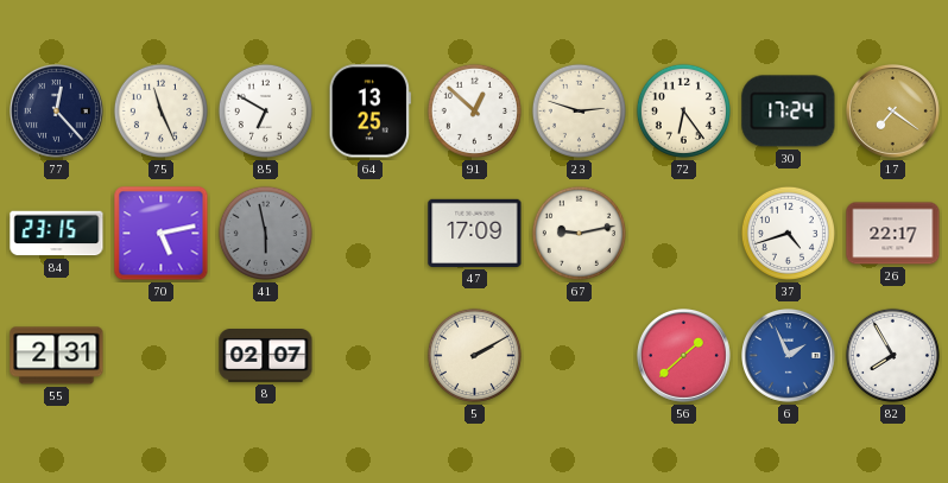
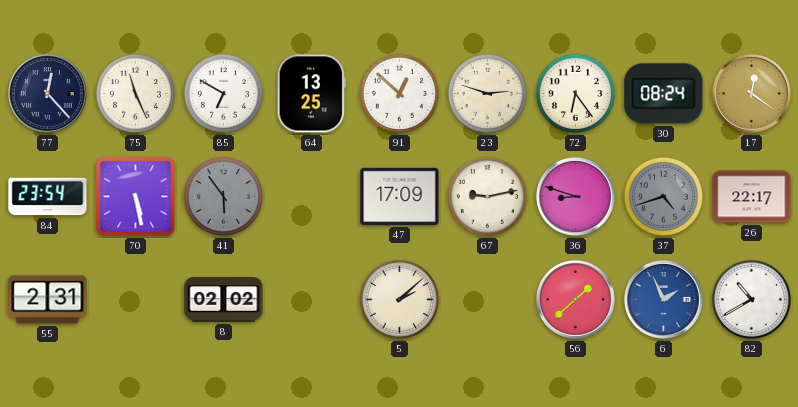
30: 17:24 -> 08:24 (664, 94)
17: 7:21 -> 12:21 (752, 94)
84: 23:15 -> 23:54 (48, 197)
70: 5:13 -> 5:28 (136, 197)
41: 5:58 -> 5:54 (223, 196)
36: none -> 8:48 (576, 197)
37 dial: white -> grey (663, 196)
8: 02:07 -> 02:02 (224, 300)
5: 2:10 -> 2:08 (399, 299)
82: 7:55 -> 10:40 (751, 299)
